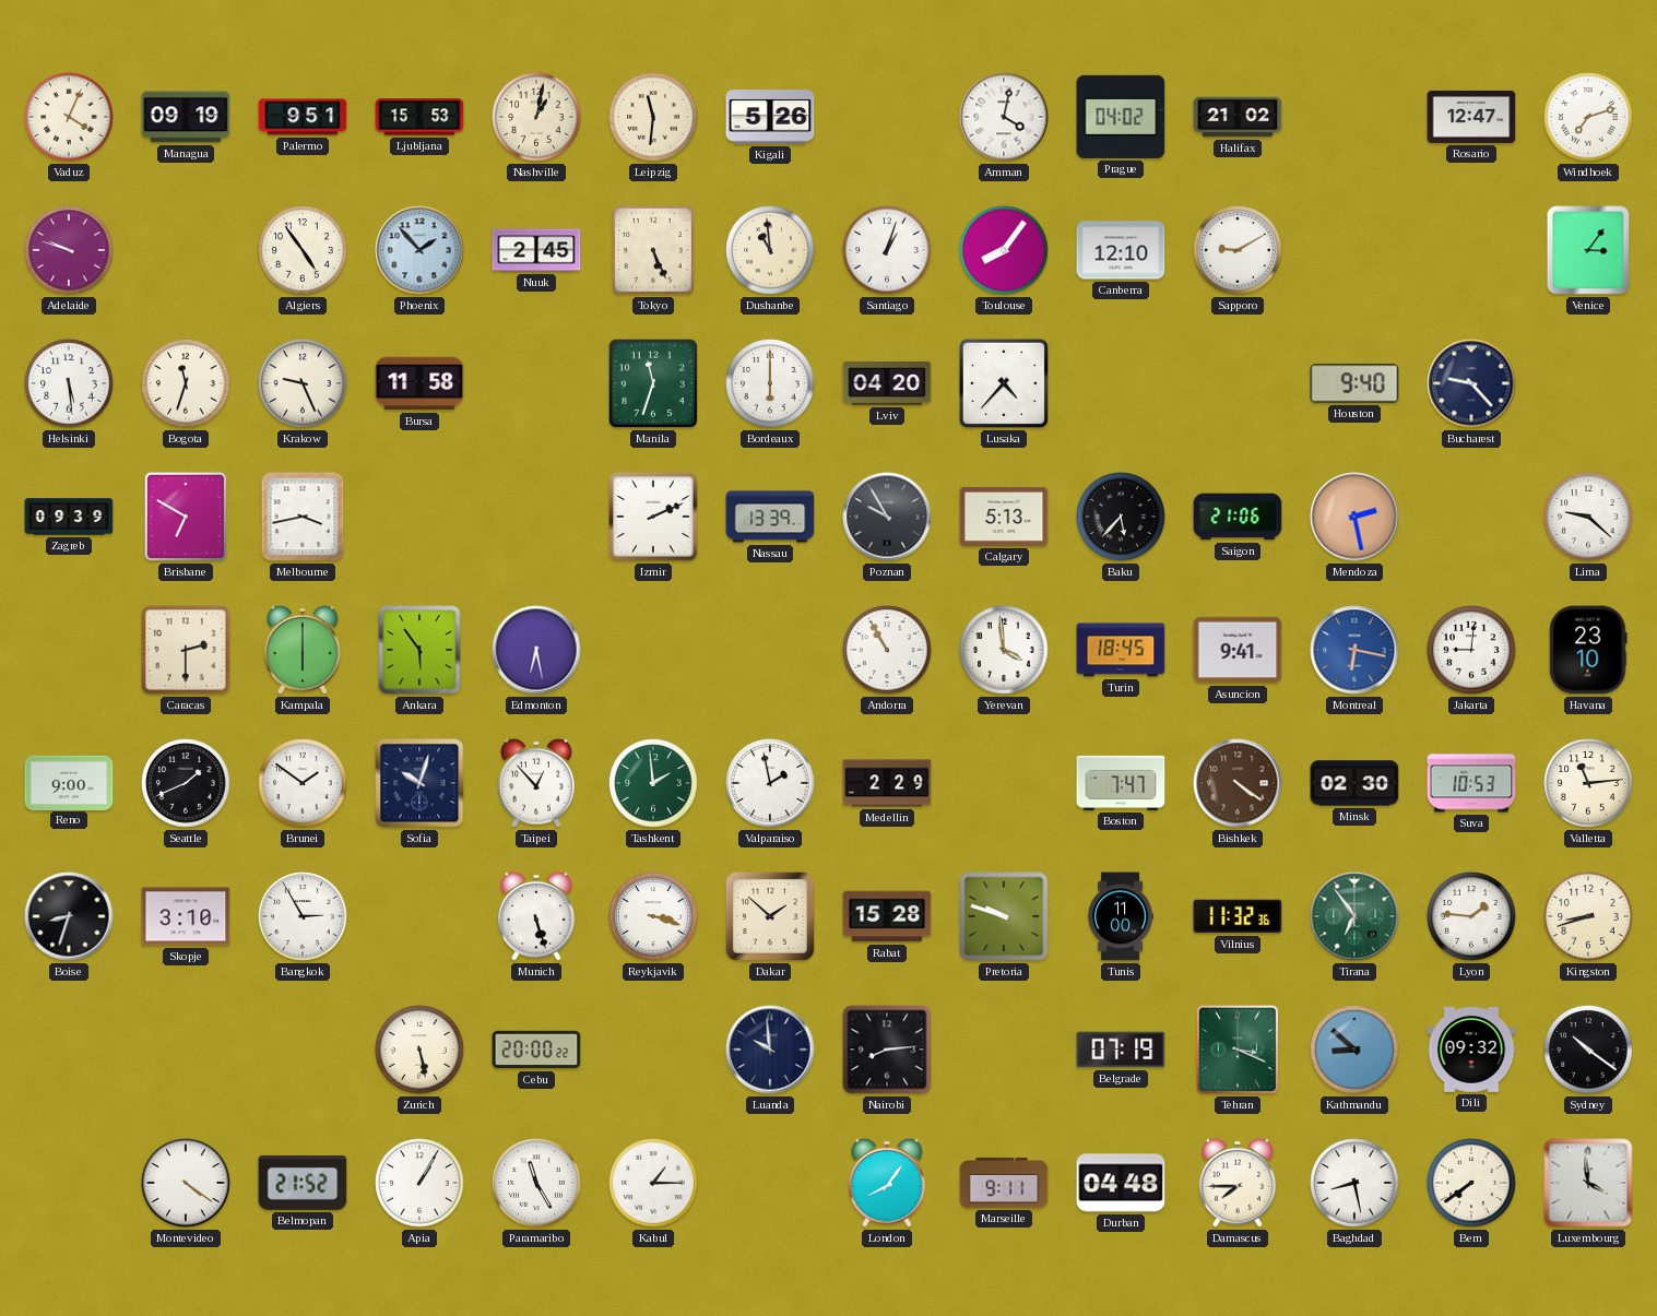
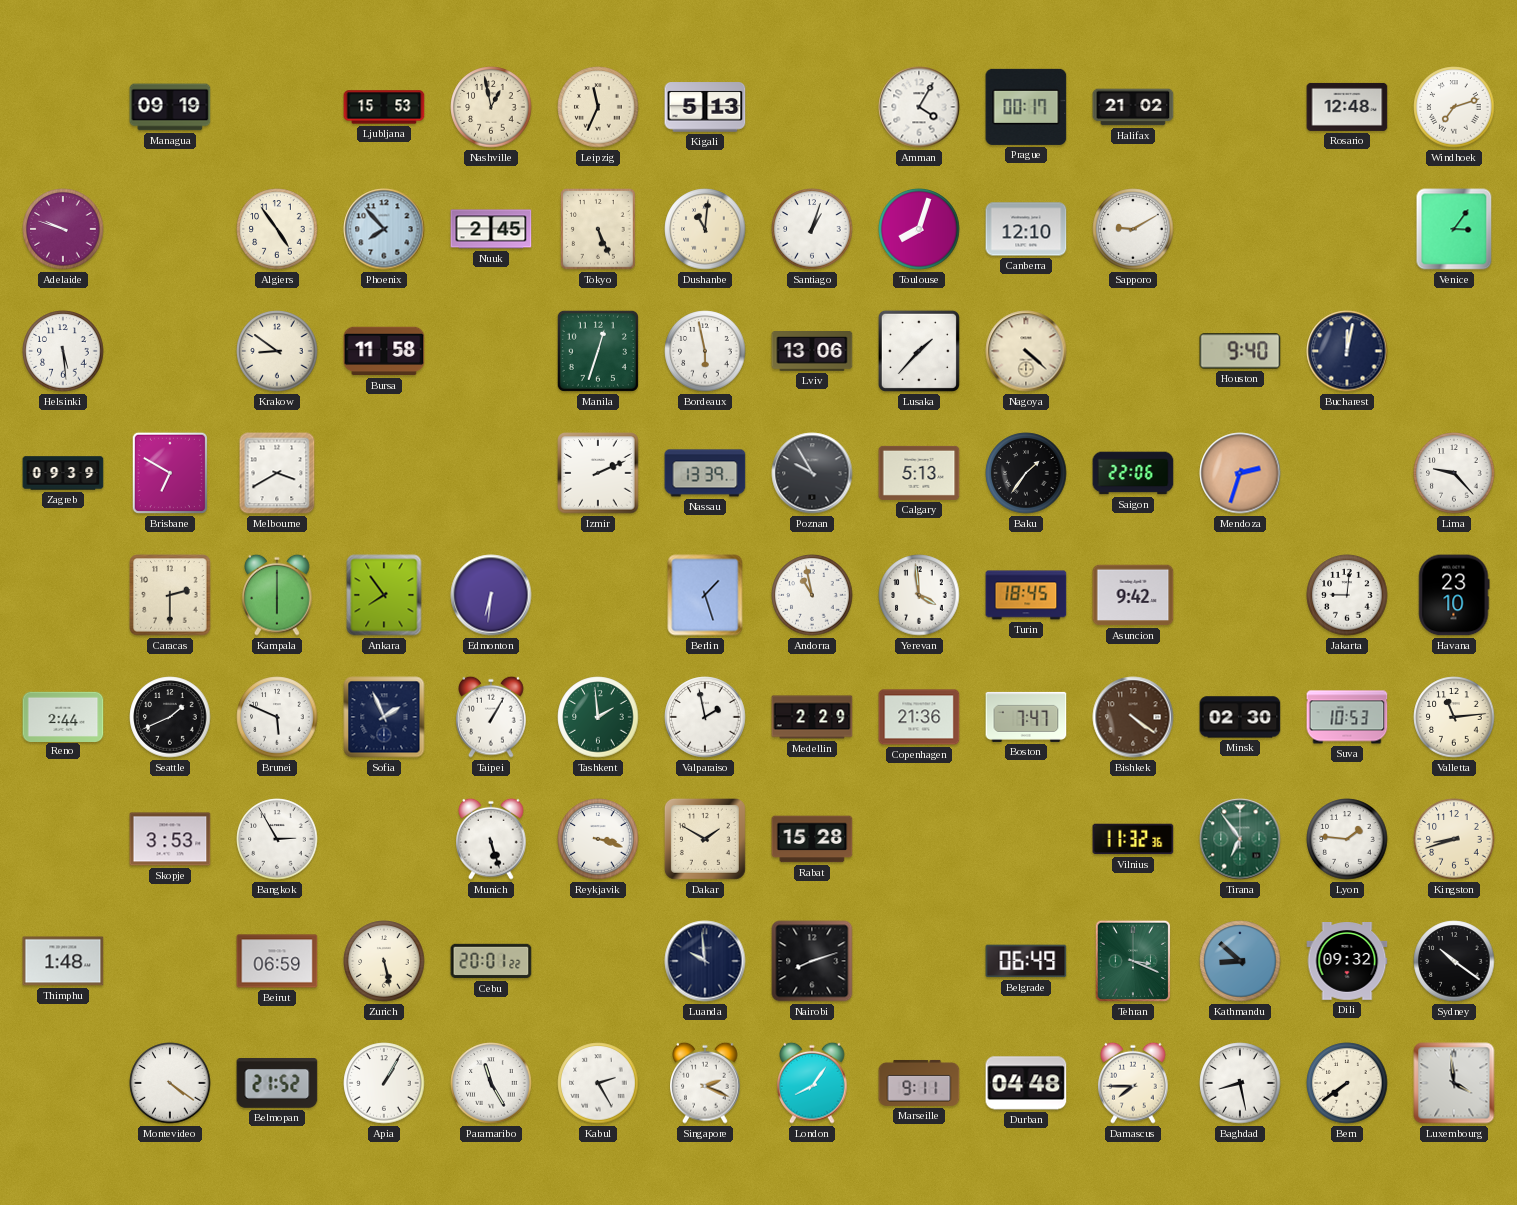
Vaduz: 4:04 -> none (69, 117)
Palermo: 9:51 -> none (303, 117)
Nashville: 1:02 -> 12:58 (491, 107)
Leipzig: 11:31 -> 11:34 (598, 107)
Kigali: 5:26 -> 5:13 (705, 107)
Amman: 4:02 -> 4:05 (919, 107)
Prague: 04:02 -> 00:17 (1026, 107)
Rosario: 12:47 -> 12:48 (1347, 107)
Phoenix: 1:53 -> 7:53 (384, 229)
Dushanbe: 10:59 -> 11:01 (705, 229)
Toulouse: 8:06 -> 8:03 (919, 229)
Bogota: 11:33 -> none (186, 383)
Krakow: 9:26 -> 8:51 (277, 351)
Manila: 11:33 -> 12:33 (598, 351)
Bordeaux: 6:00 -> 5:58 (705, 351)
Lviv: 04:20 -> 13:06 (812, 351)
Lusaka: 4:37 -> 1:37 (919, 351)
Nagoya: none -> 4:22 (1026, 351)
Bucharest: 9:23 -> 12:02 (1347, 351)
Melbourne: 3:43 -> 3:40 (277, 473)
Baku: 5:37 -> 1:36 (1026, 473)
Saigon: 21:06 -> 22:06 (1133, 473)
Mendoza: 2:28 -> 2:33 (1240, 473)
Lima: 9:22 -> 9:23 (1454, 473)
Ankara: 5:54 -> 7:54 (384, 595)
Edmonton: 6:28 -> 6:31 (491, 595)
Berlin: none -> 1:27 (705, 595)
Andorra: 10:55 -> 10:58 (812, 595)
Asuncion: 9:41 -> 9:42 (1133, 595)
Montreal: 6:17 -> none (1354, 650)
Reno: 9:00 -> 2:44 (63, 716)
Brunei: 1:51 -> 5:49 (277, 717)
Sofia: 10:03 -> 1:56 (384, 717)
Taipei: 12:53 -> 1:05 (491, 717)
Copenhagen: none -> 21:36 (919, 717)
Boise: 8:33 -> none (69, 916)
Skopje: 3:10 -> 3:53 (170, 839)
Dakar: 1:52 -> 1:50 (705, 839)
Pretoria: 9:48 -> none (1004, 916)
Tunis: 11:00 -> none (1120, 916)
Thimphu: none -> 1:48 (63, 961)
Beirut: none -> 06:59 (277, 961)
Cebu: 20:00 -> 20:01 (491, 961)
Nairobi: 8:14 -> 8:12 (812, 961)
Belgrade: 07:19 -> 06:49 (1026, 961)
Kabul: 1:15 -> 2:25 (598, 1083)
Singapore: none -> 2:19 (705, 1083)
